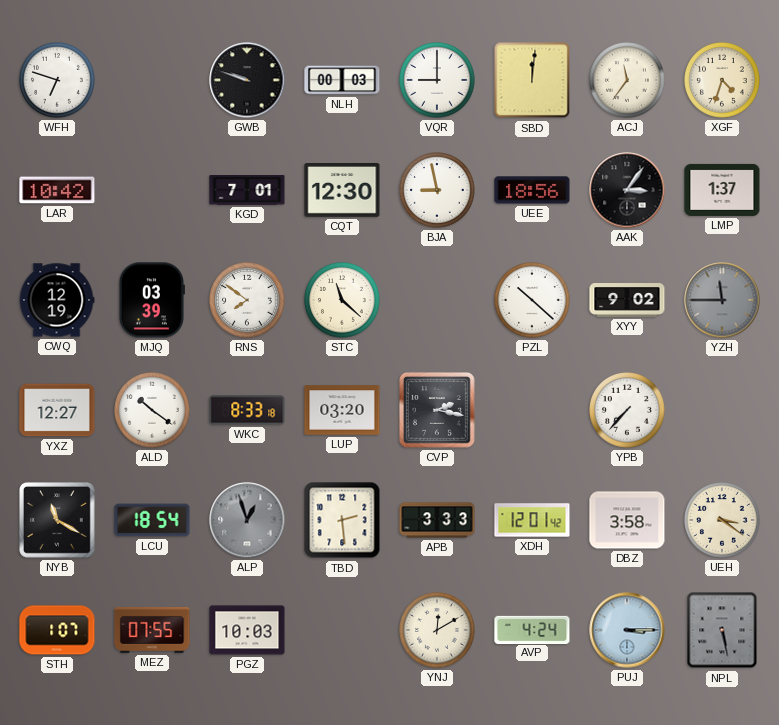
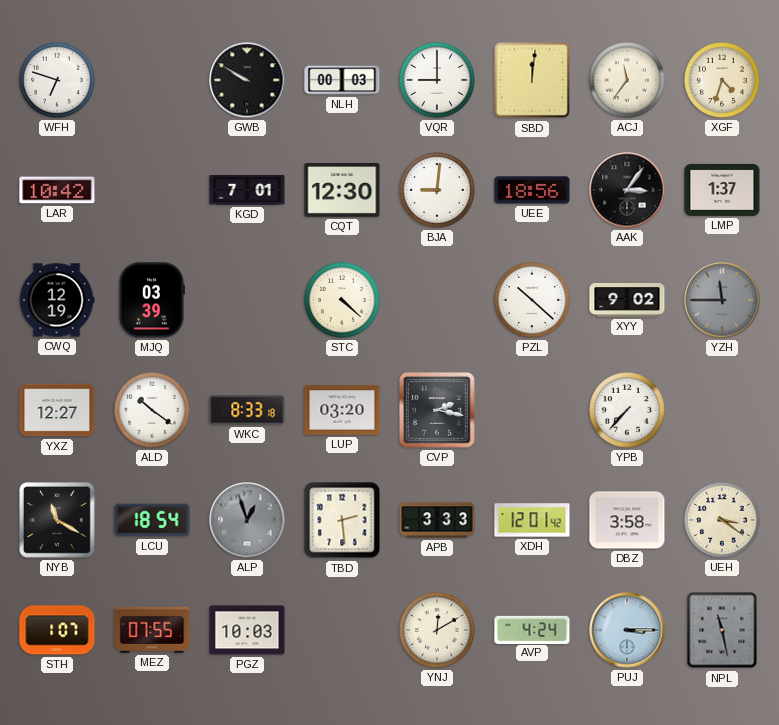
GWB: 9:48 -> 9:50 (247, 80)
BJA: 8:58 -> 9:01 (438, 191)
RNS: 7:51 -> none (248, 301)
STC: 11:22 -> 4:22 (343, 301)
NPL: 5:28 -> 11:28 (722, 630)
